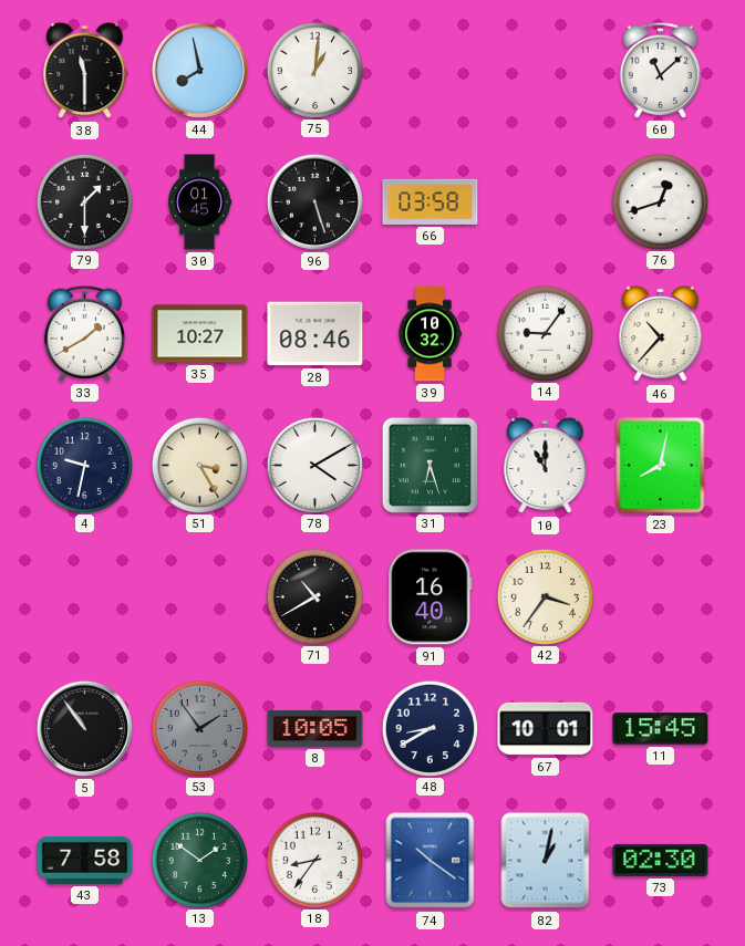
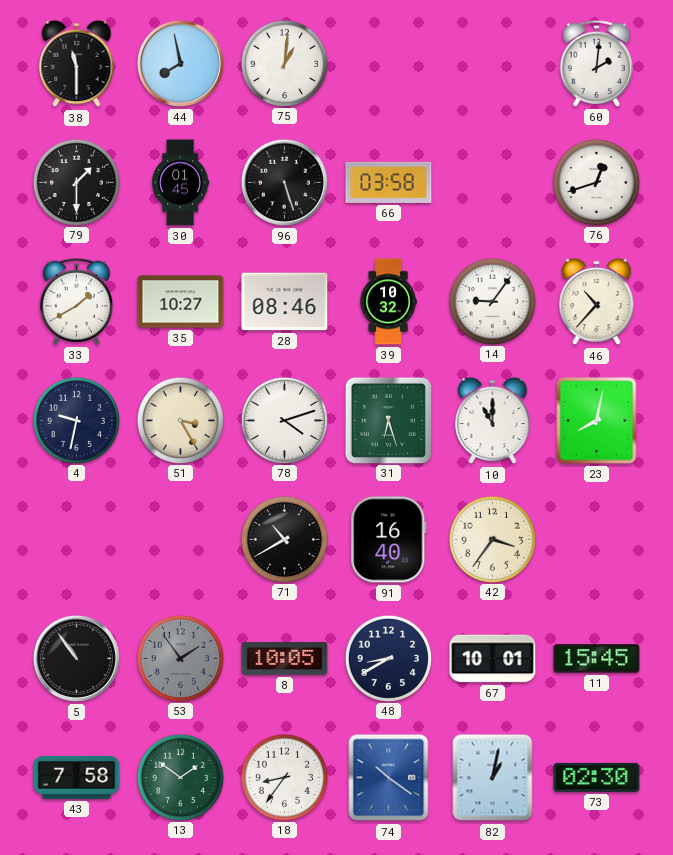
60: 11:08 -> 2:01 (596, 63)
78: 4:10 -> 4:12 (284, 420)
